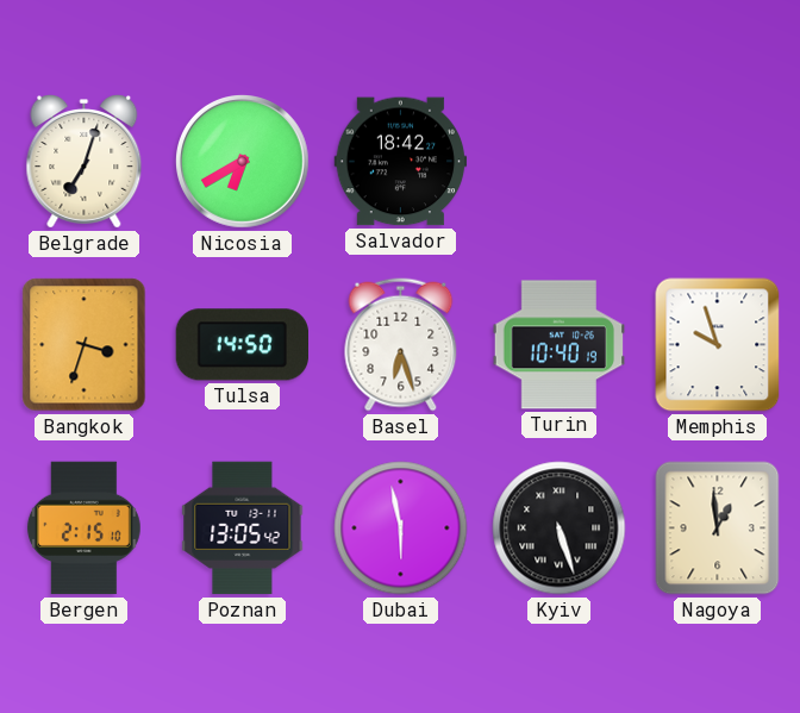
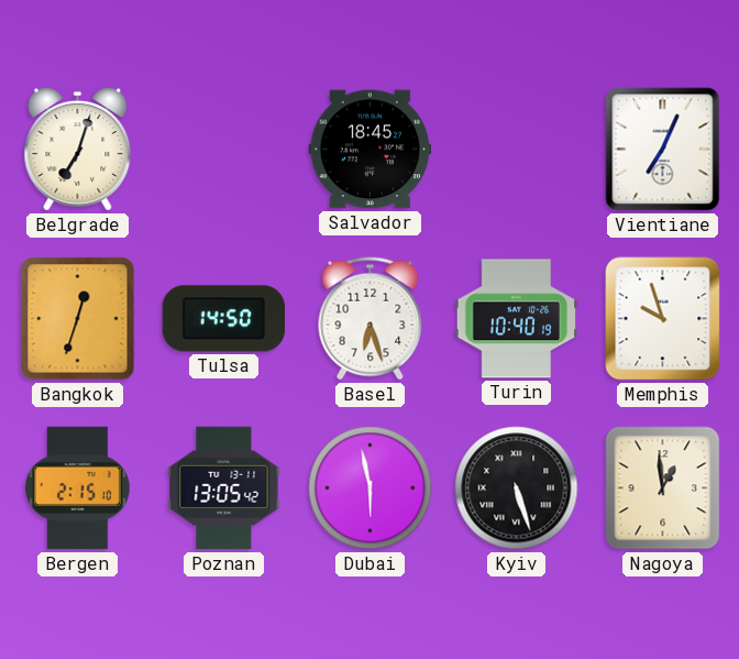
Nicosia: 6:40 -> none (243, 162)
Salvador: 18:42 -> 18:45 (371, 150)
Vientiane: none -> 7:04 (663, 150)
Bangkok: 3:33 -> 12:33 (78, 319)
